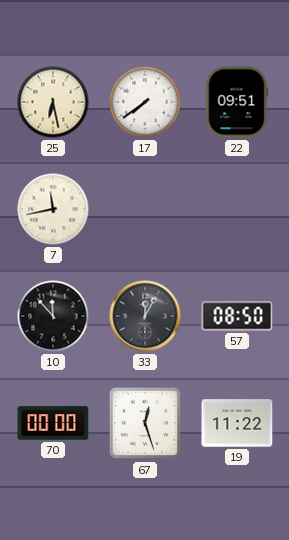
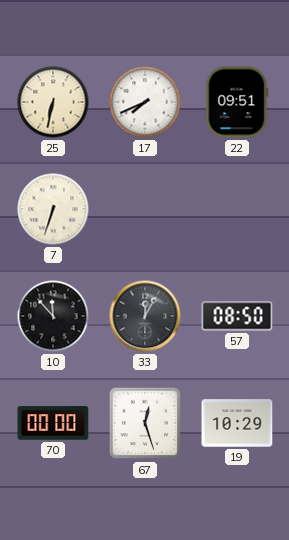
25: 6:28 -> 6:32 (53, 102)
17: 7:39 -> 7:41 (145, 102)
7: 11:43 -> 6:33 (53, 209)
19: 11:22 -> 10:29 (237, 423)
